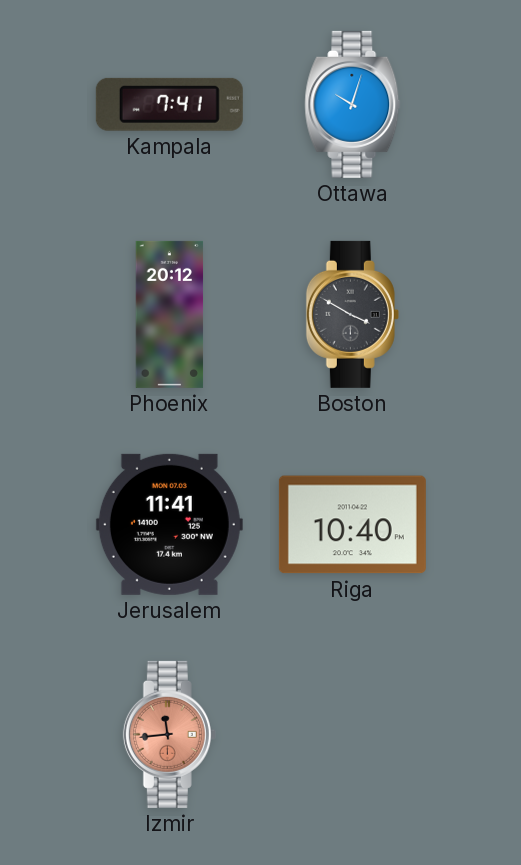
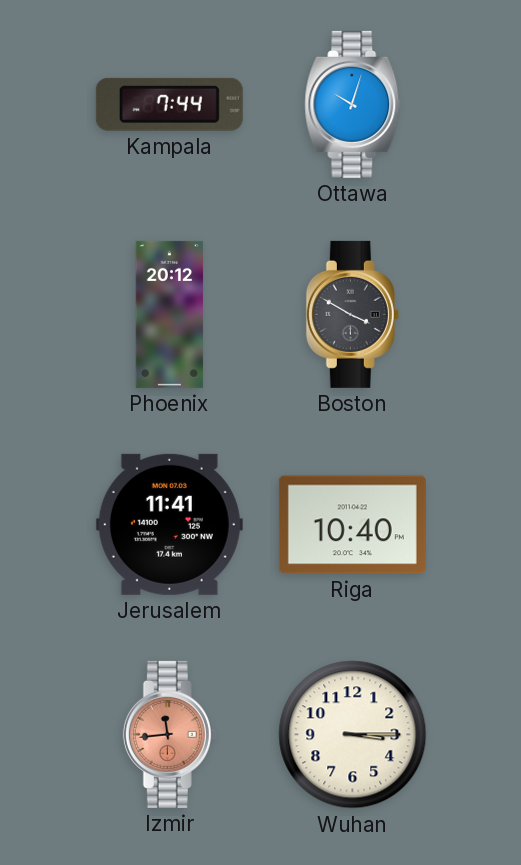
Kampala: 7:41 -> 7:44 (169, 104)
Wuhan: none -> 3:15 (353, 735)
